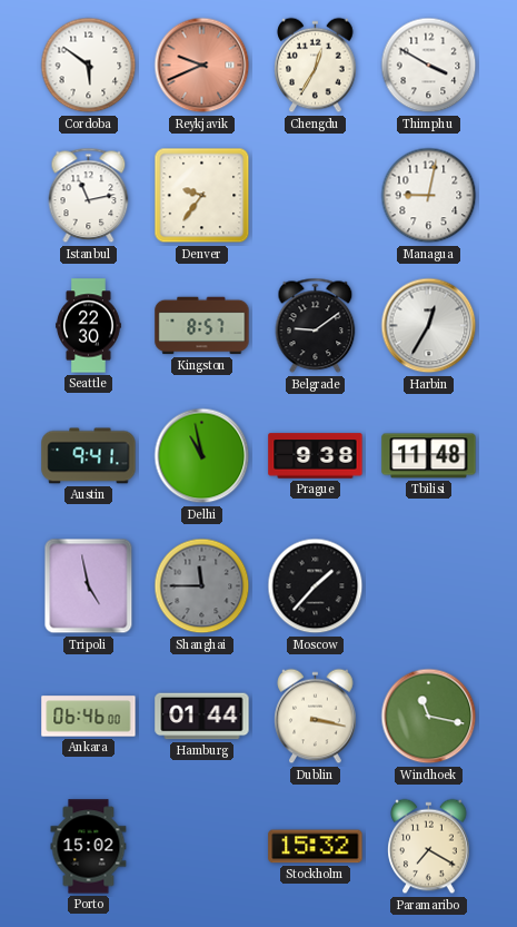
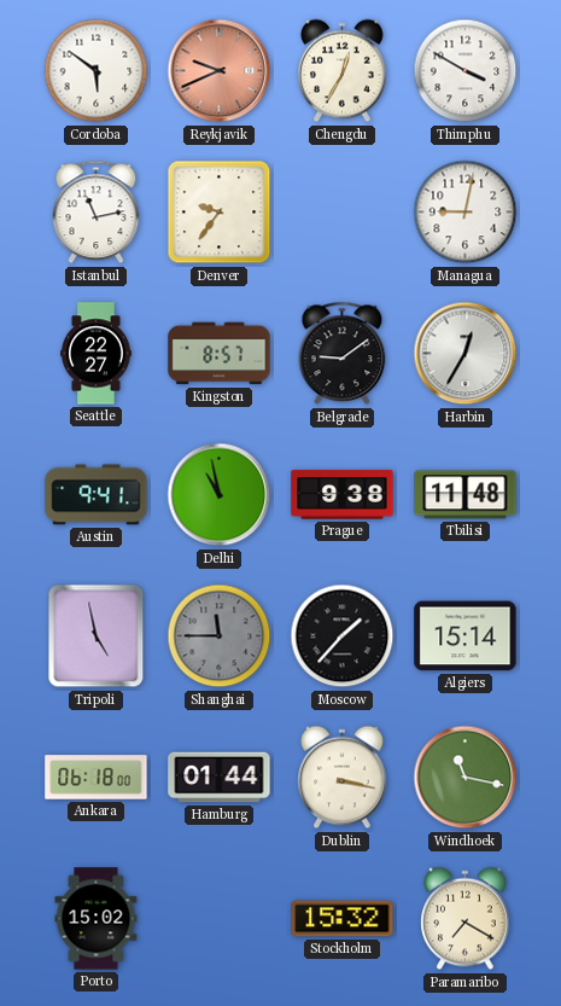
Seattle: 22:30 -> 22:27 (97, 354)
Algiers: none -> 15:14 (466, 636)
Ankara: 06:46 -> 06:18 (97, 778)
